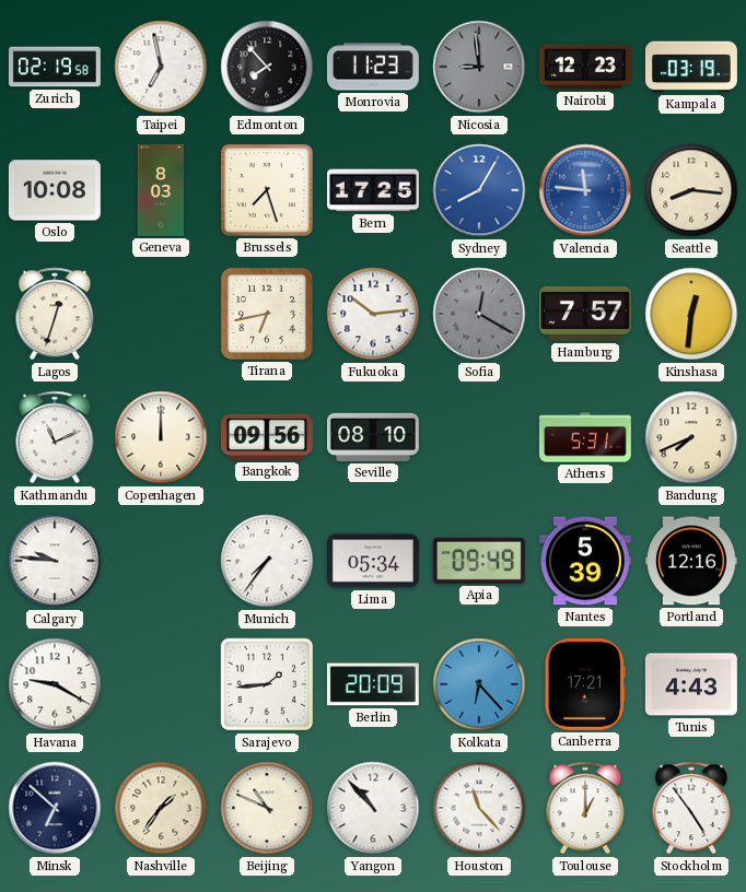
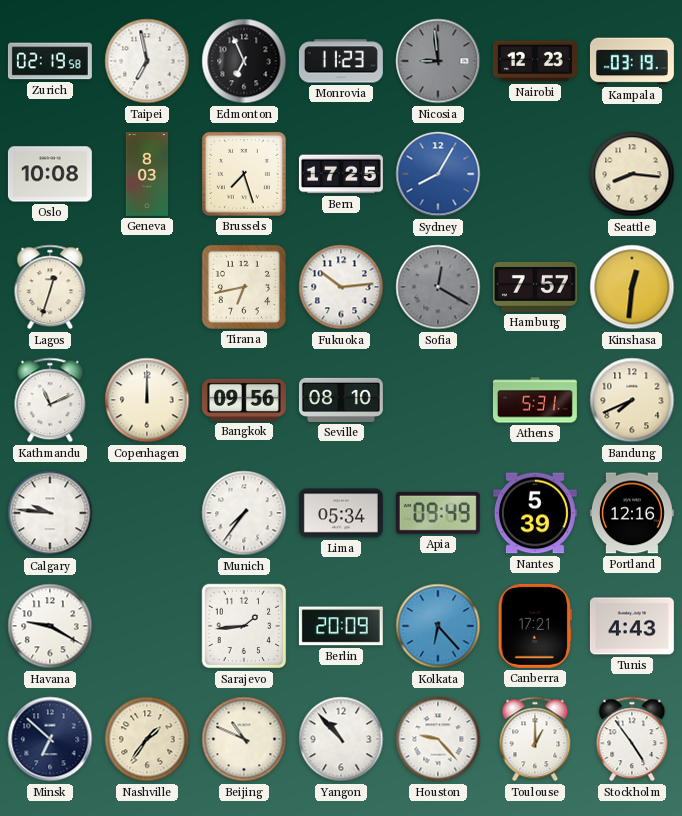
Edmonton: 7:53 -> 6:56 (244, 61)
Valencia: 11:46 -> none (585, 190)
Houston: 11:23 -> 9:23 (438, 739)
